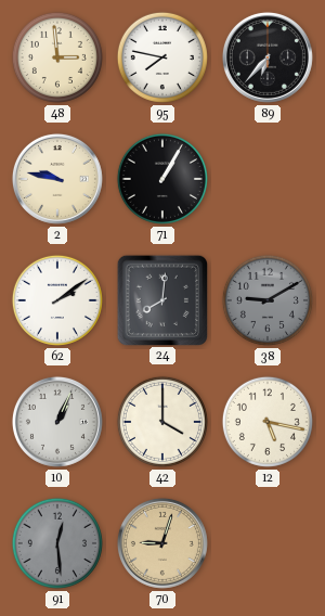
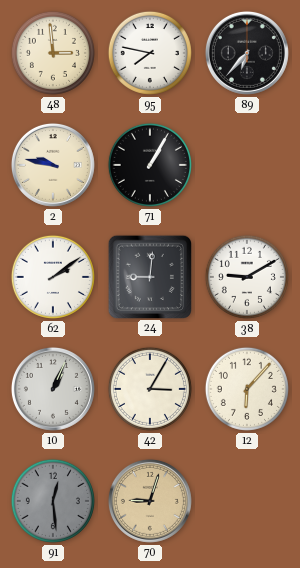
24: 8:01 -> 9:01 (149, 276)
38 dial: grey -> white (247, 277)
42: 4:00 -> 3:05 (150, 389)
12: 5:17 -> 6:07 (247, 389)
